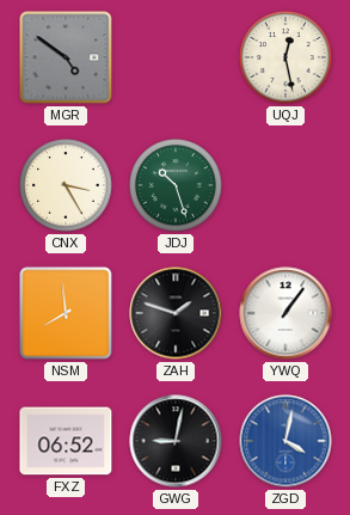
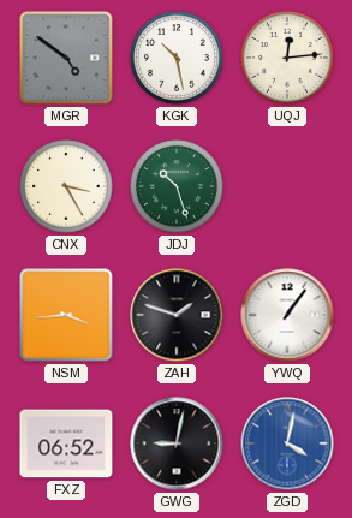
KGK: none -> 10:28 (177, 58)
UQJ: 12:28 -> 12:14 (287, 58)
NSM: 7:59 -> 3:44 (66, 315)
